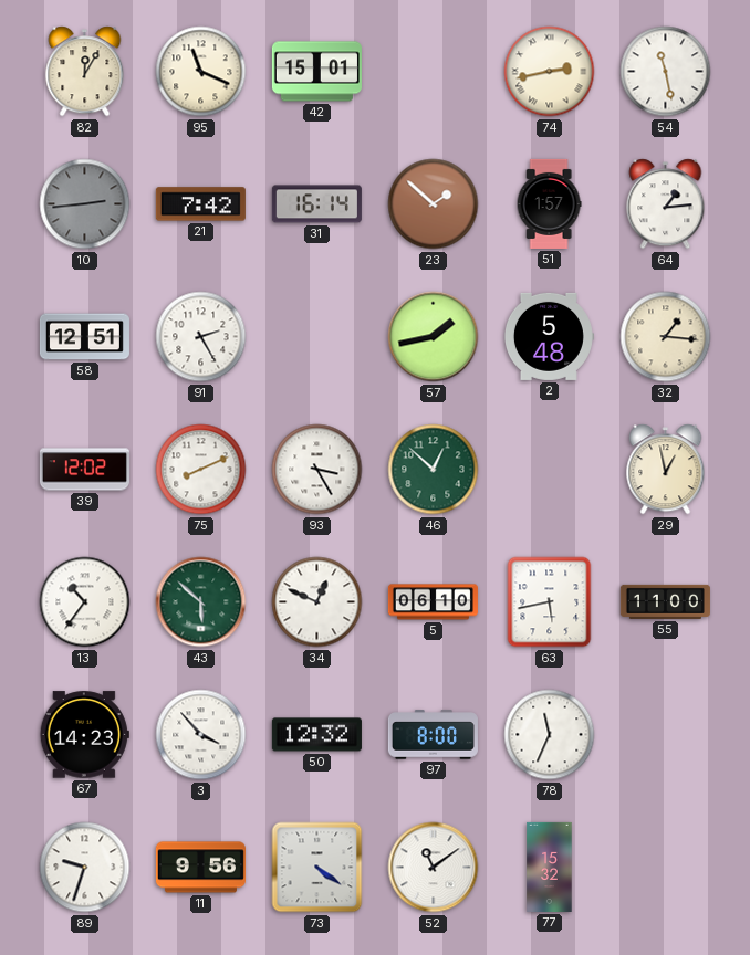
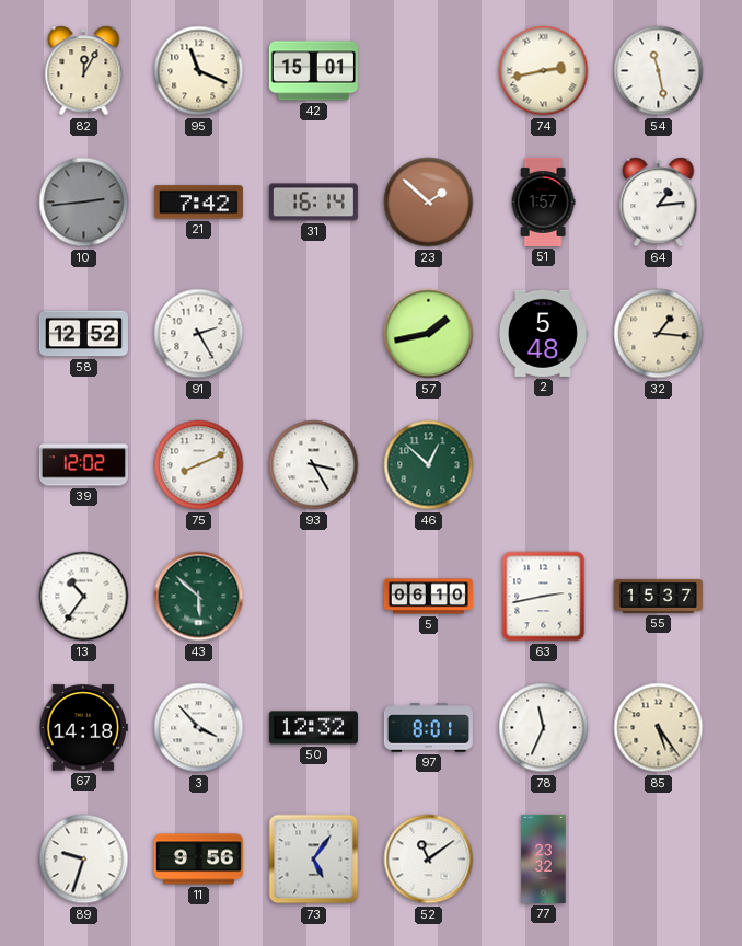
58: 12:51 -> 12:52 (83, 334)
29: 12:58 -> none (666, 470)
34: 12:49 -> none (317, 602)
63: 5:43 -> 2:43 (544, 597)
55: 11:00 -> 15:37 (658, 596)
67: 14:23 -> 14:18 (83, 728)
97: 8:00 -> 8:01 (428, 728)
85: none -> 5:24 (659, 728)
73: 4:21 -> 5:06 (314, 860)
77: 15:32 -> 23:32 (544, 858)
